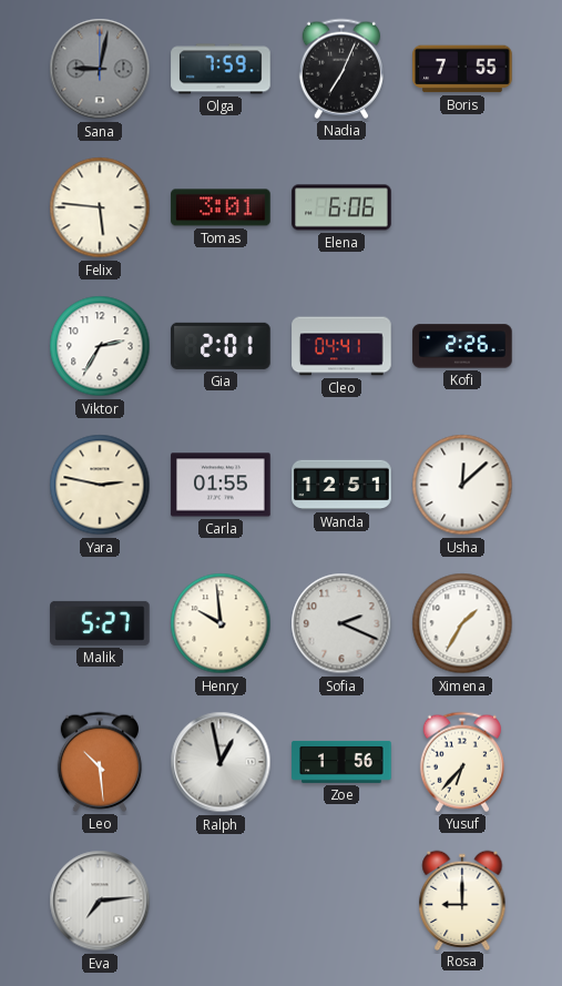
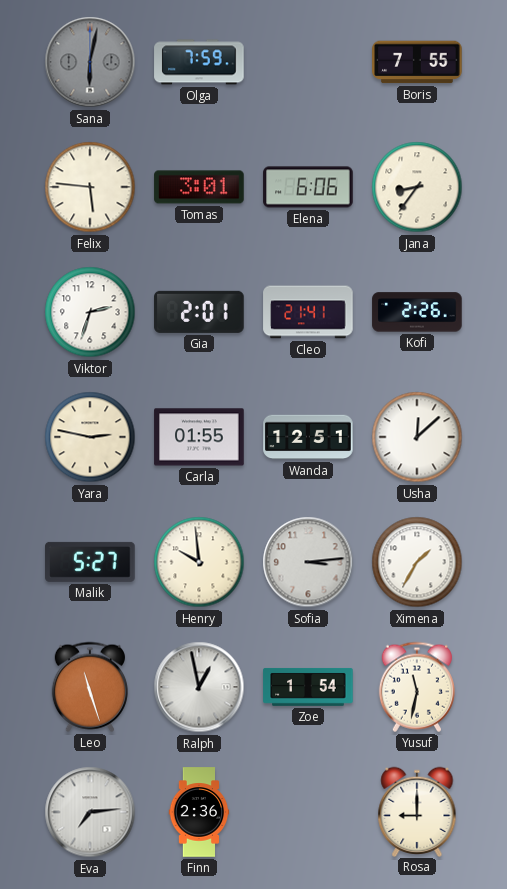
Sana: 9:02 -> 6:02 (90, 62)
Nadia: 7:04 -> none (341, 69)
Jana: none -> 8:36 (417, 187)
Viktor: 2:35 -> 2:33 (90, 312)
Cleo: 04:41 -> 21:41 (308, 312)
Sofia: 2:19 -> 3:14 (308, 562)
Leo: 10:29 -> 11:27 (90, 687)
Zoe: 1:56 -> 1:54 (308, 687)
Yusuf: 6:37 -> 11:32 (417, 687)
Finn: none -> 2:36 (199, 812)
